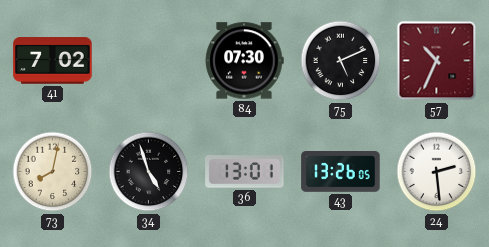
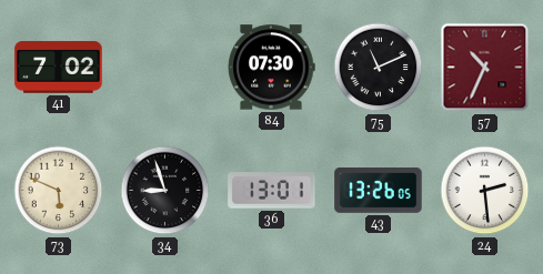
75: 5:11 -> 11:11 (379, 68)
73: 8:02 -> 5:49 (59, 191)
34: 4:57 -> 8:57 (165, 191)
